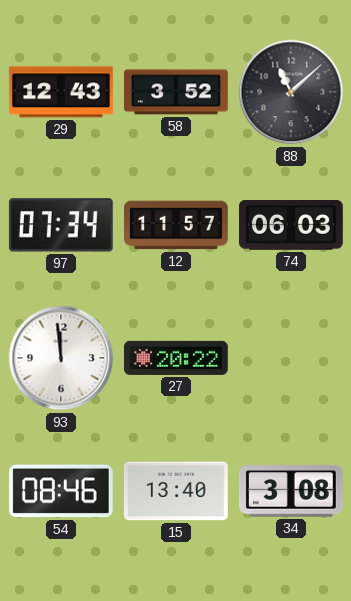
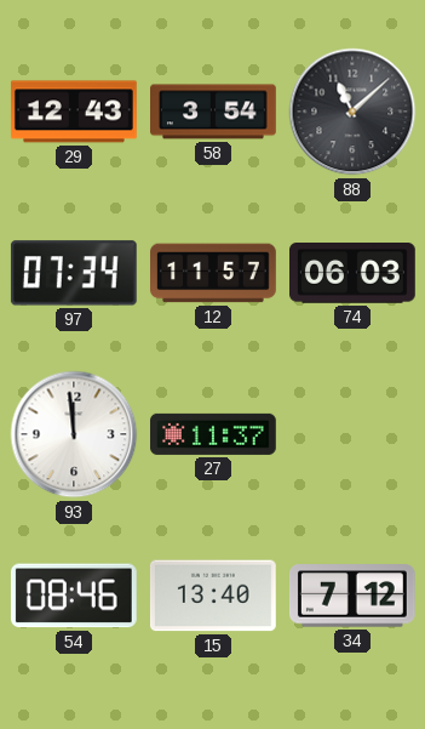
58: 3:52 -> 3:54 (214, 112)
27: 20:22 -> 11:37 (214, 434)
34: 3:08 -> 7:12 (352, 596)
